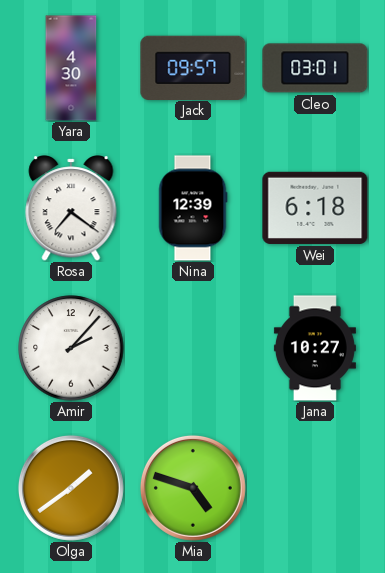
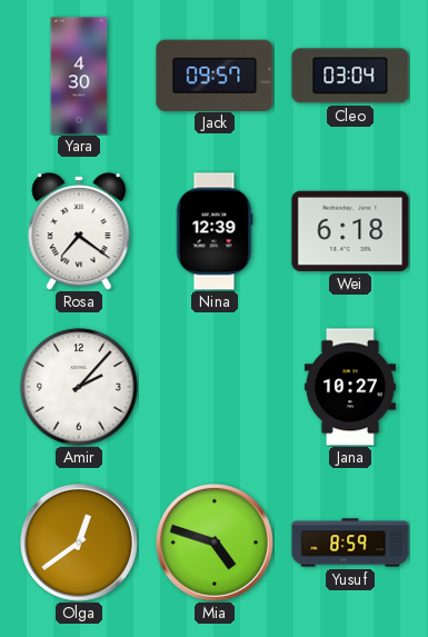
Cleo: 03:01 -> 03:04 (350, 76)
Olga: 1:39 -> 12:39 (79, 543)
Yusuf: none -> 8:59 (350, 543)
